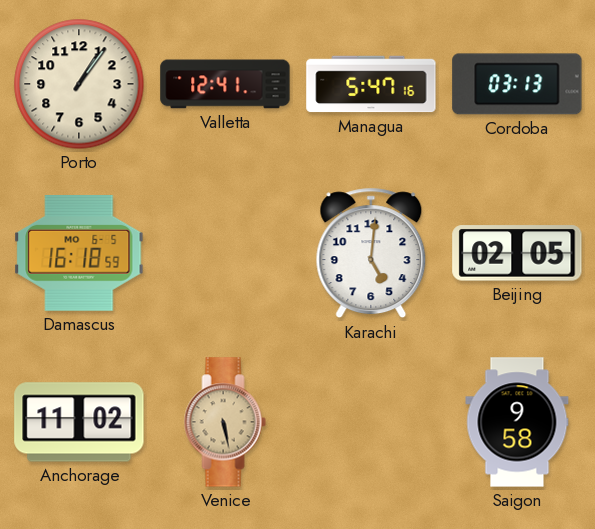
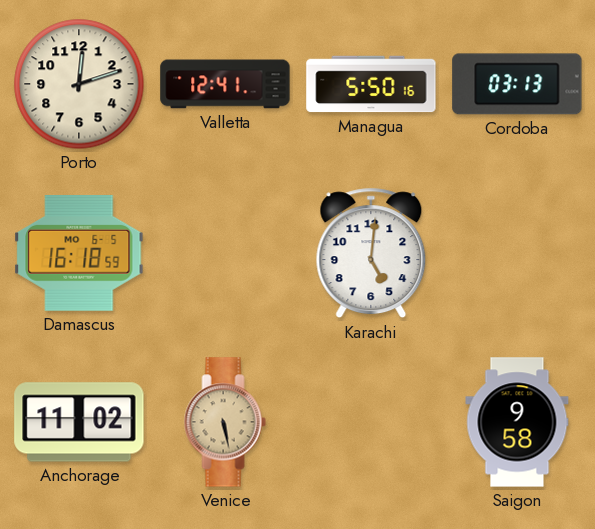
Porto: 1:06 -> 12:12 (79, 84)
Managua: 5:47 -> 5:50 (371, 84)
Beijing: 02:05 -> none (517, 253)
